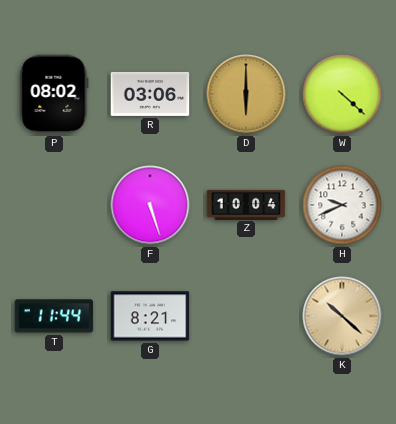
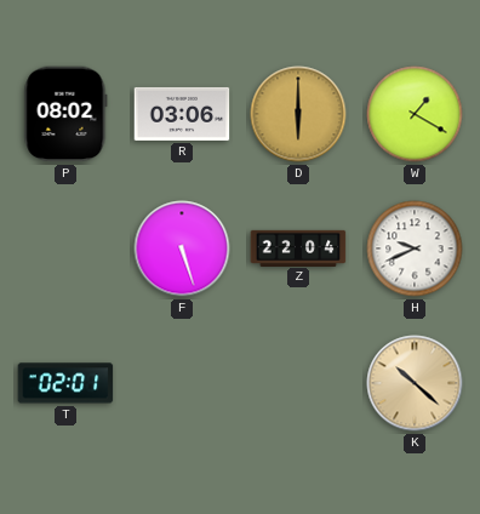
W: 4:22 -> 1:20 (415, 114)
Z: 10:04 -> 22:04 (298, 247)
T: 11:44 -> 02:01 (65, 383)
G: 8:21 -> none (150, 316)
